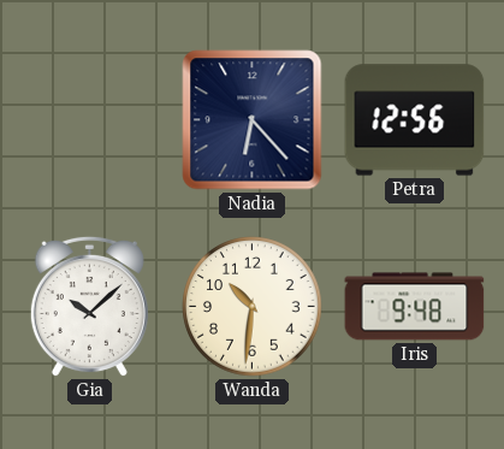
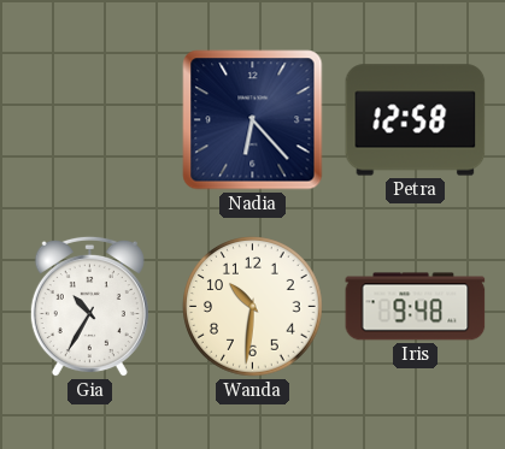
Petra: 12:56 -> 12:58 (416, 120)
Gia: 10:08 -> 10:35 (89, 307)
